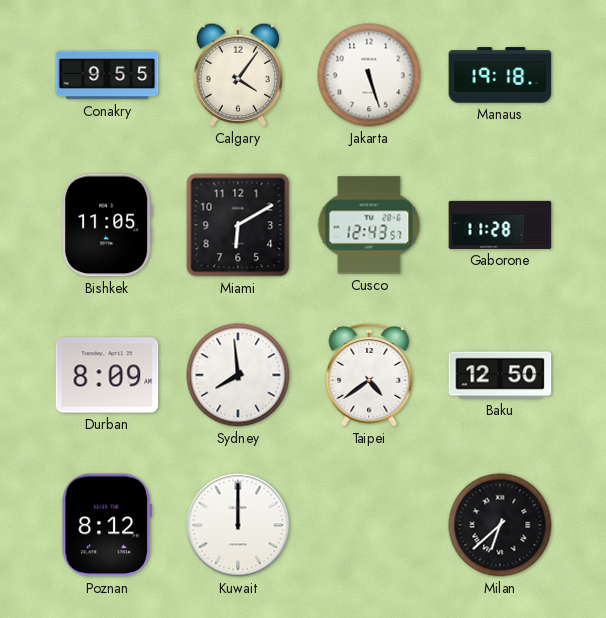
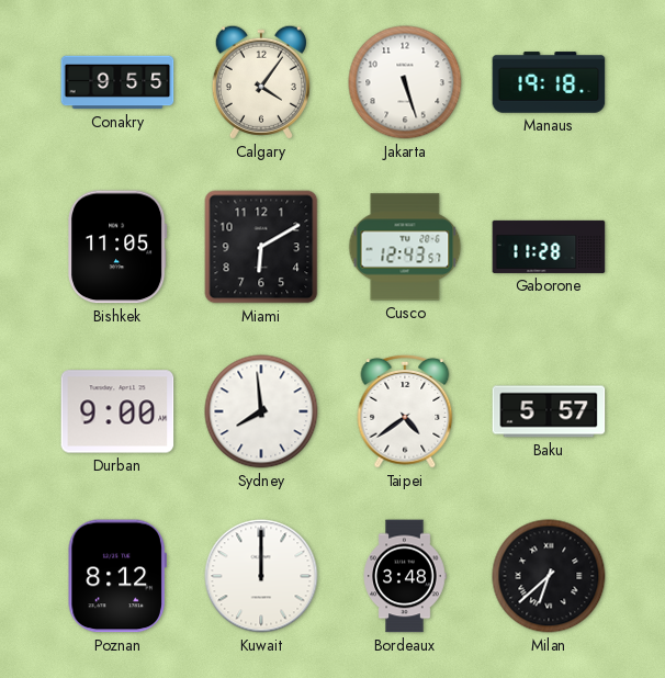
Durban: 8:09 -> 9:00 (117, 411)
Baku: 12:50 -> 5:57 (549, 411)
Bordeaux: none -> 3:48 (405, 576)
